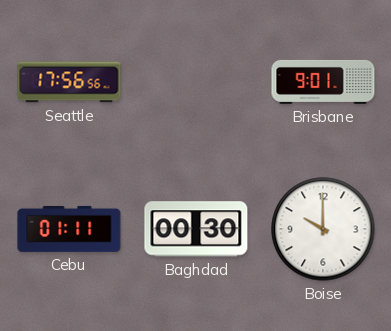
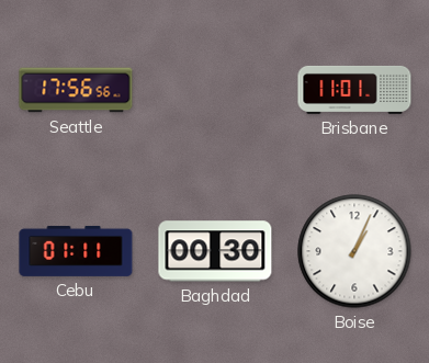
Brisbane: 9:01 -> 11:01 (354, 90)
Boise: 10:00 -> 1:04 (354, 251)
